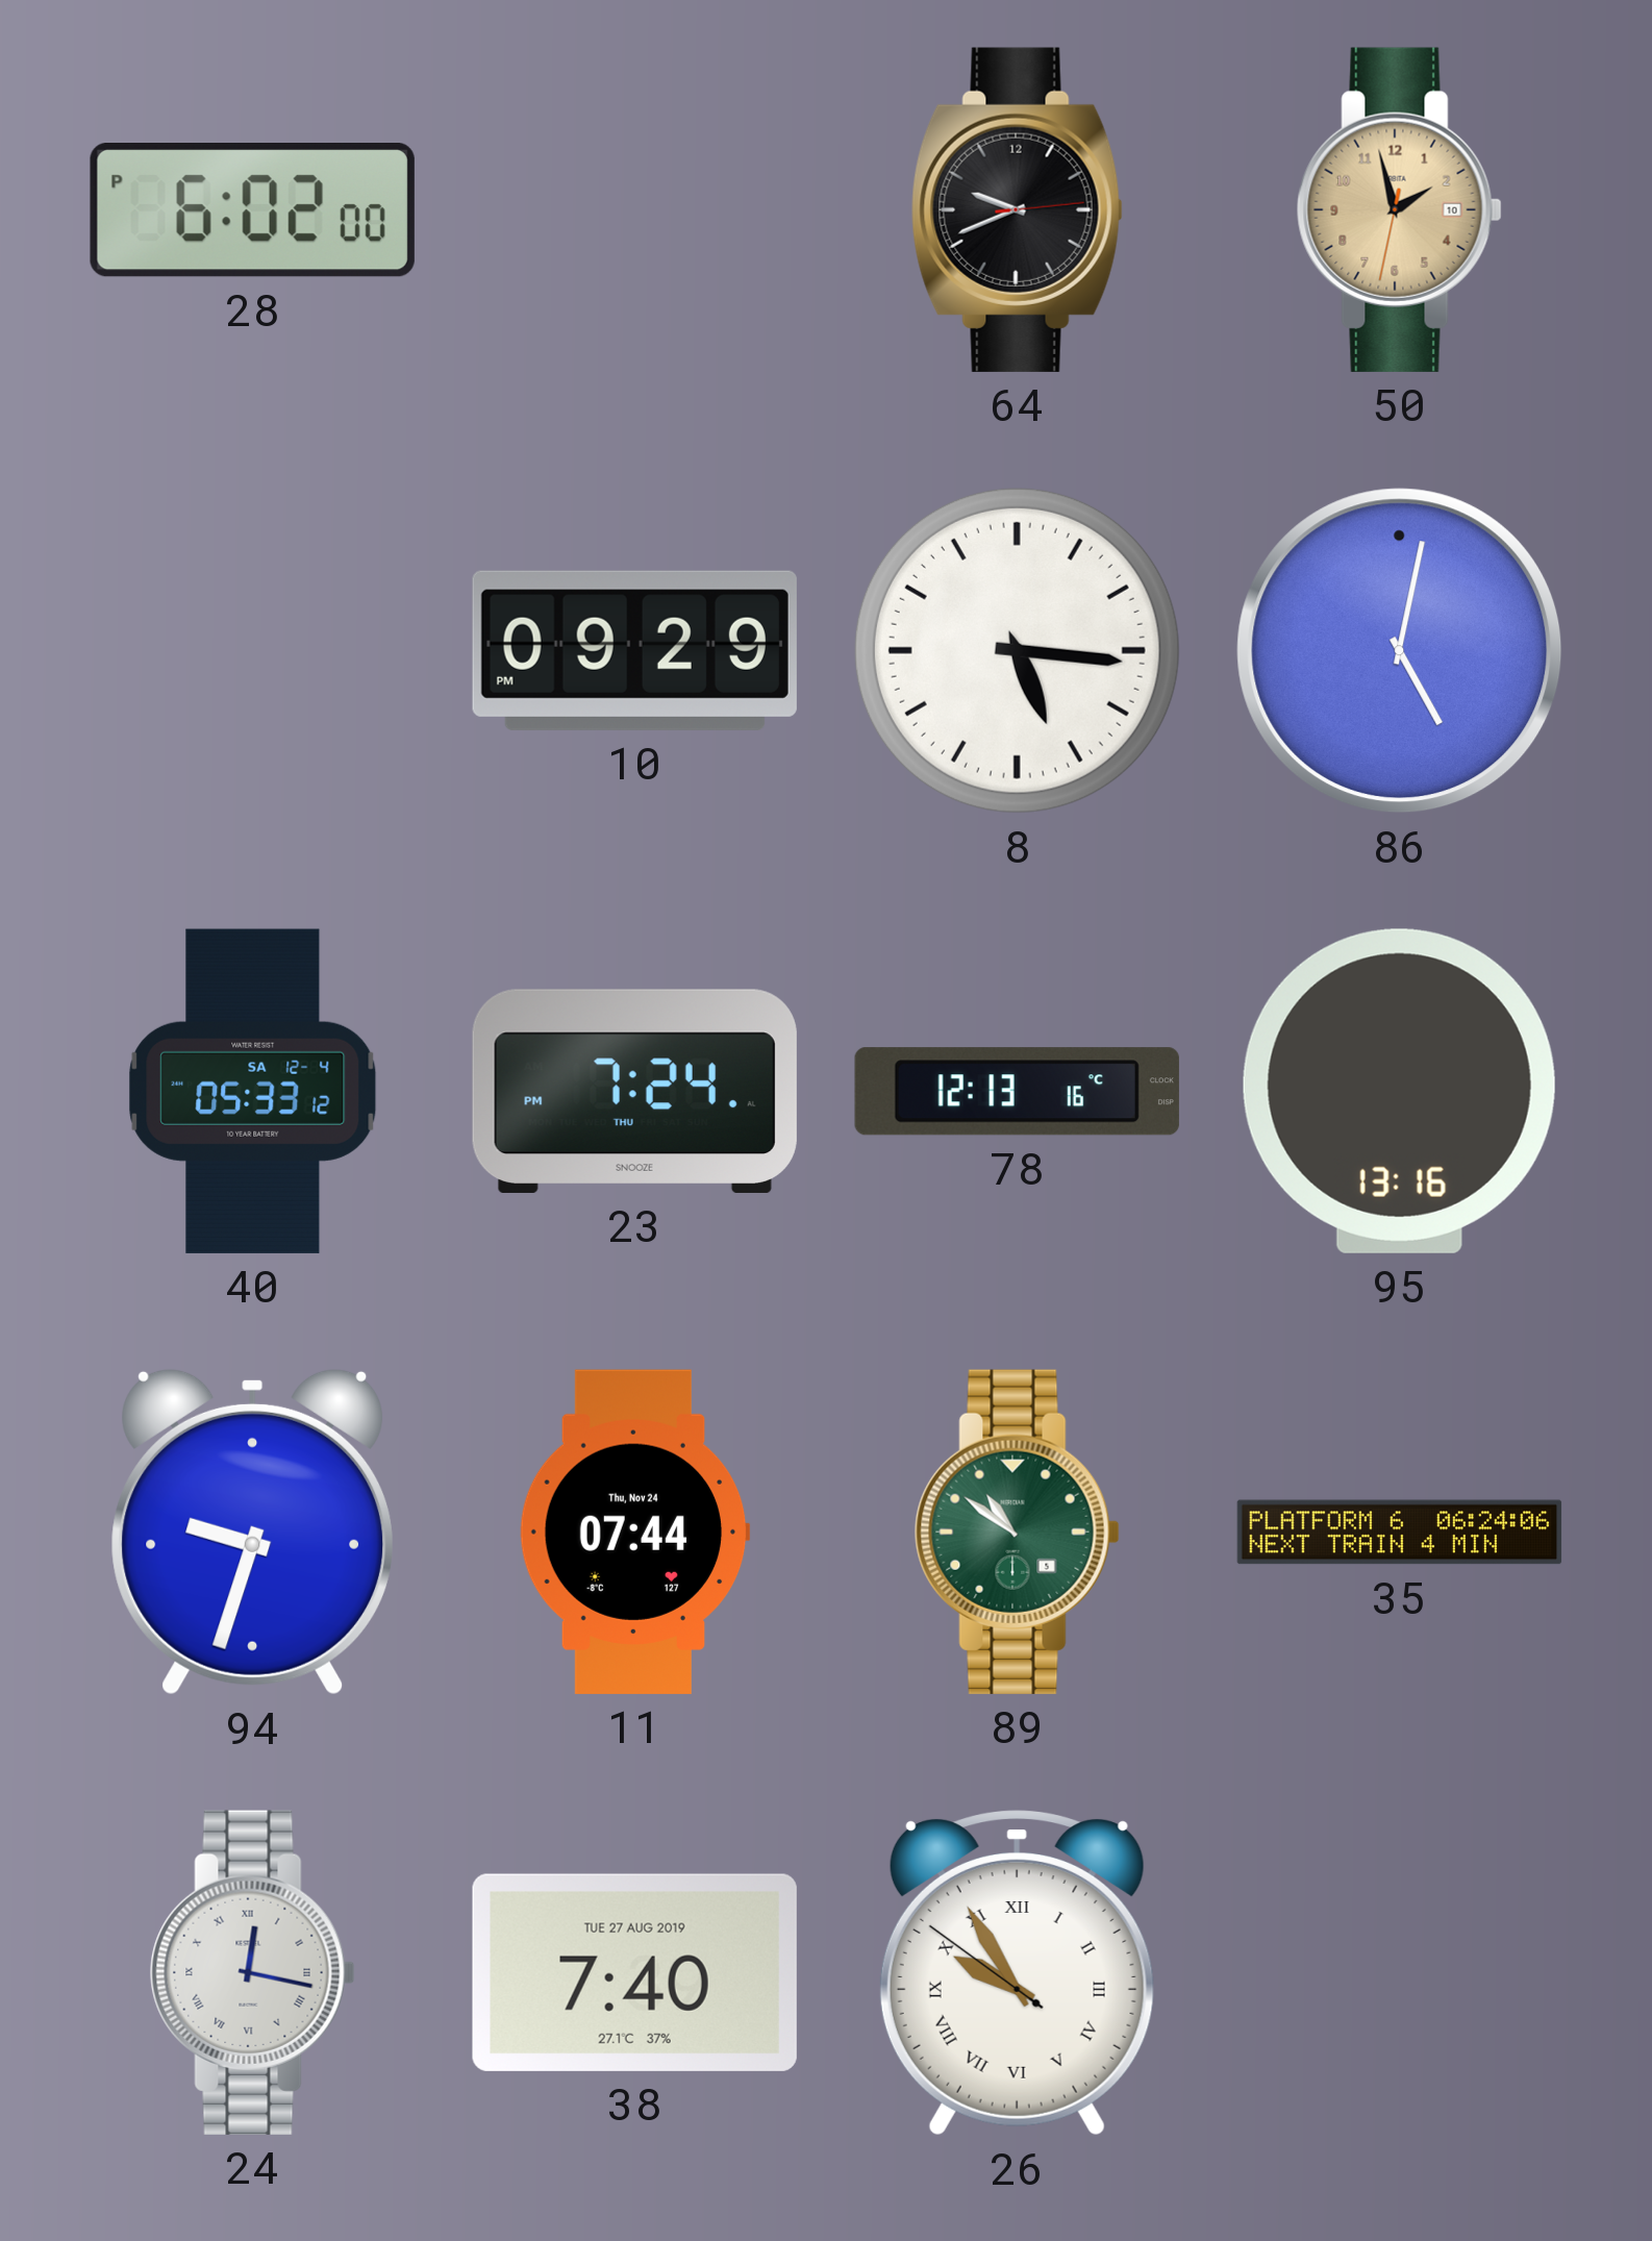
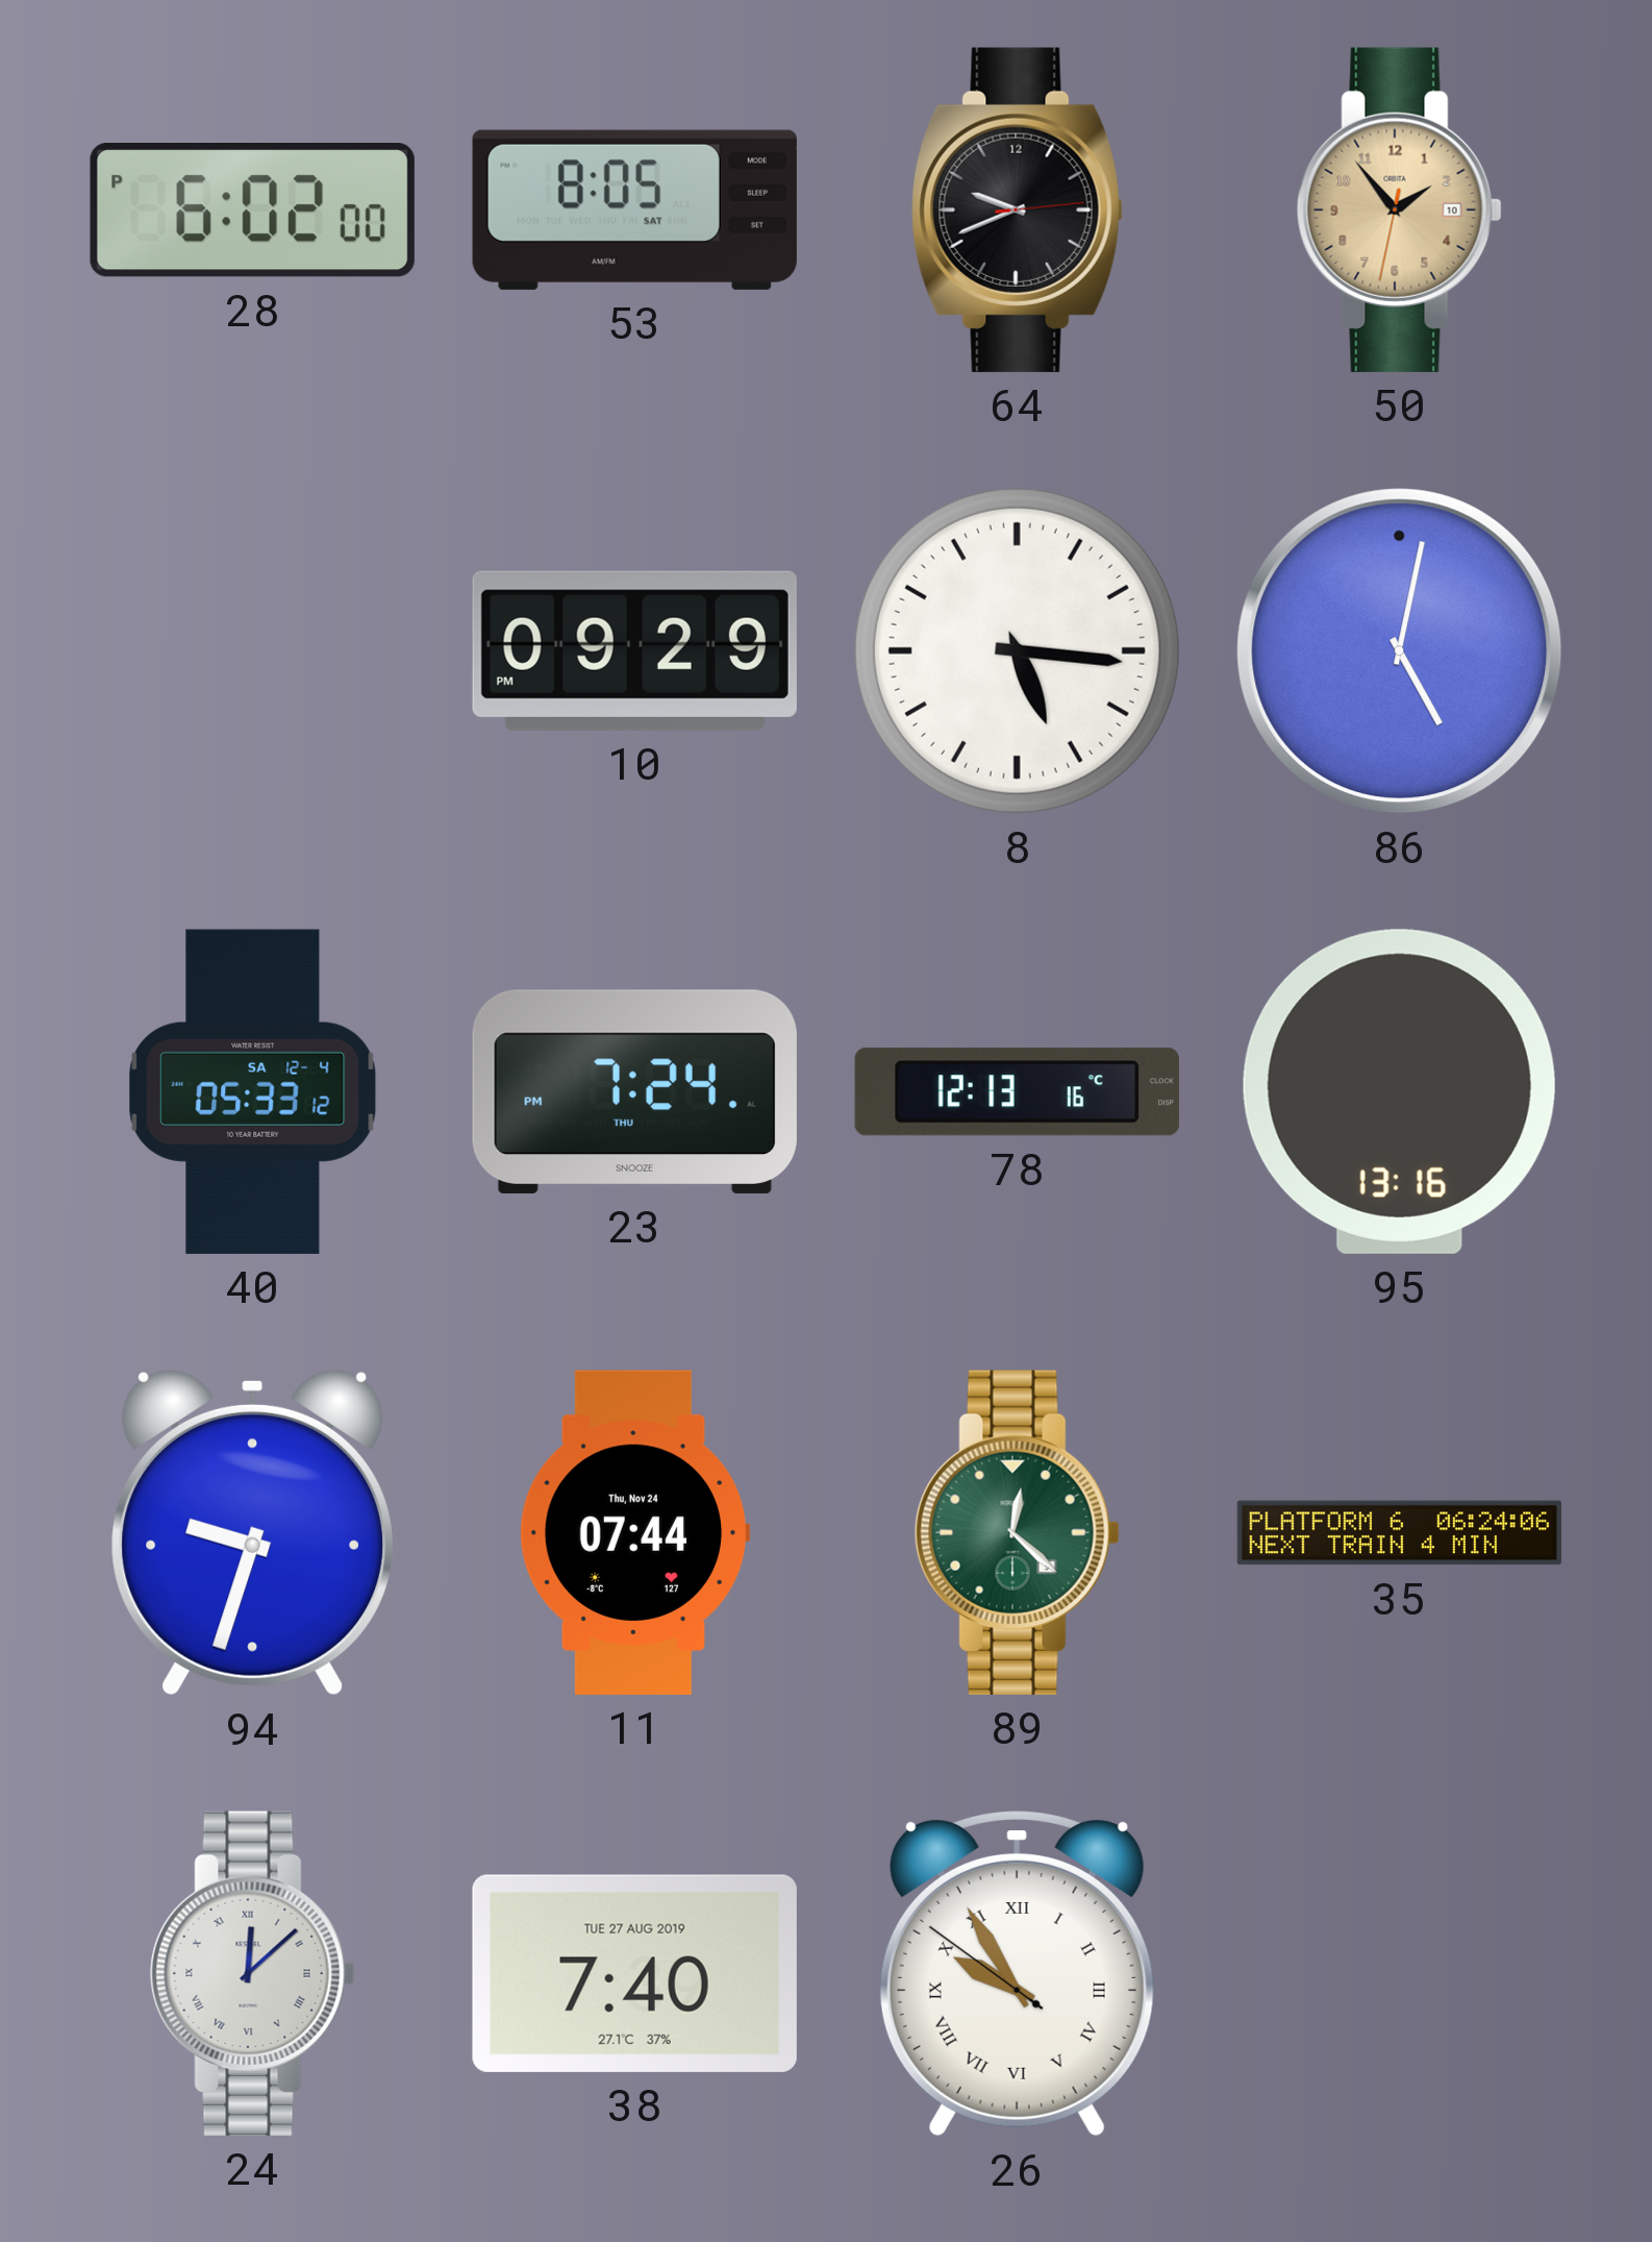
53: none -> 8:05 (634, 210)
50: 1:57 -> 1:53 (1399, 210)
89: 10:51 -> 12:22 (1017, 1532)
24: 12:17 -> 12:08 (252, 1973)
